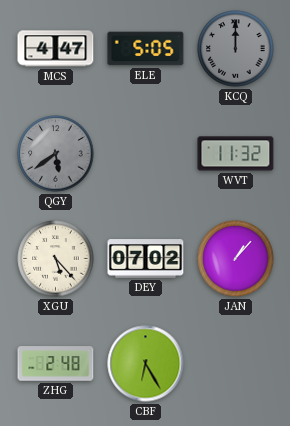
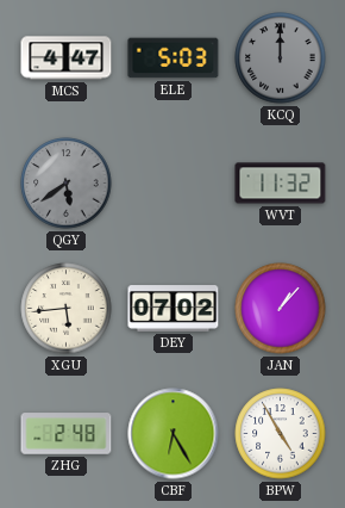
ELE: 5:05 -> 5:03 (174, 58)
XGU: 5:23 -> 5:44 (67, 309)
BPW: none -> 4:55 (281, 434)
